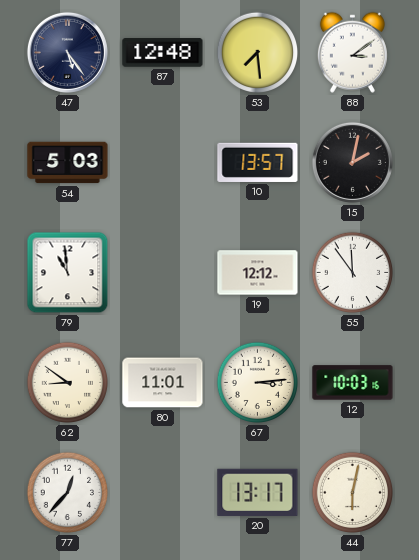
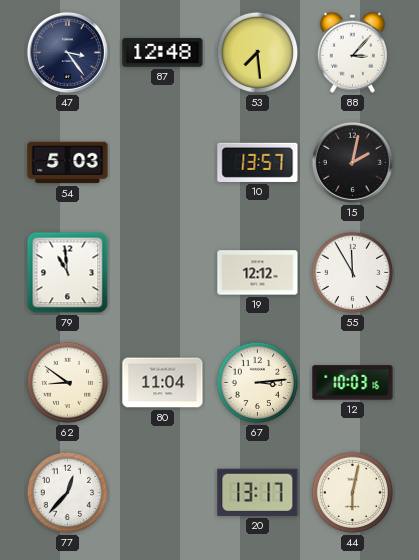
47: 5:24 -> 3:24 (67, 52)
88: 3:09 -> 3:07 (352, 52)
55: 11:54 -> 11:55 (353, 273)
80: 11:01 -> 11:04 (163, 383)
